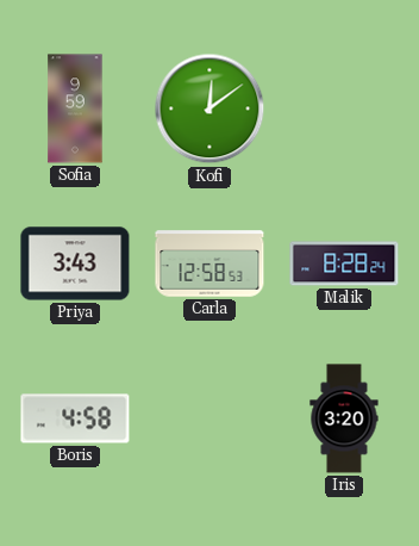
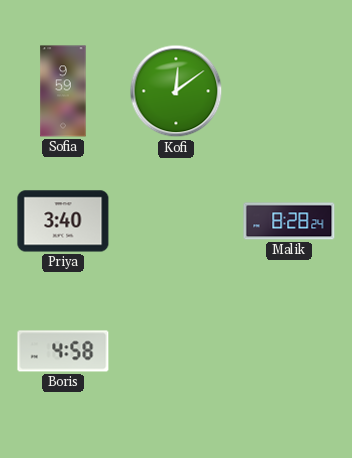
Priya: 3:43 -> 3:40 (63, 221)
Carla: 12:58 -> none (209, 263)
Iris: 3:20 -> none (344, 418)
